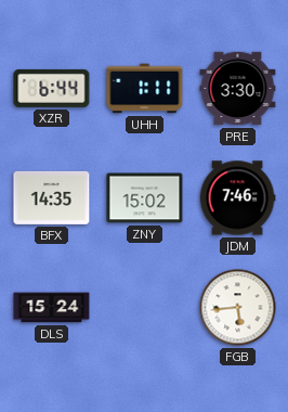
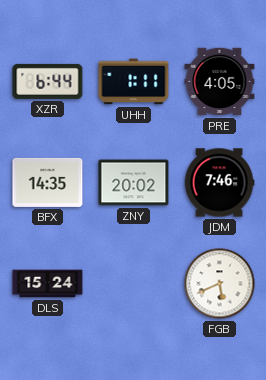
PRE: 3:30 -> 4:05 (220, 82)
ZNY: 15:02 -> 20:02 (134, 183)
FGB: 5:44 -> 5:41 (220, 284)
